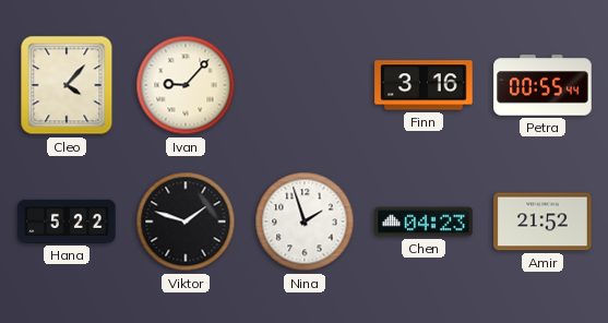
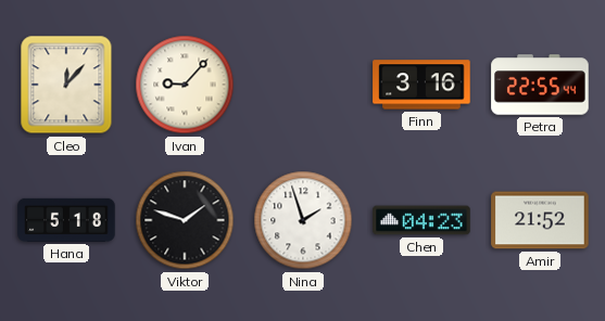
Cleo: 4:07 -> 12:07 (66, 85)
Petra: 00:55 -> 22:55 (540, 85)
Hana: 5:22 -> 5:18 (66, 220)
